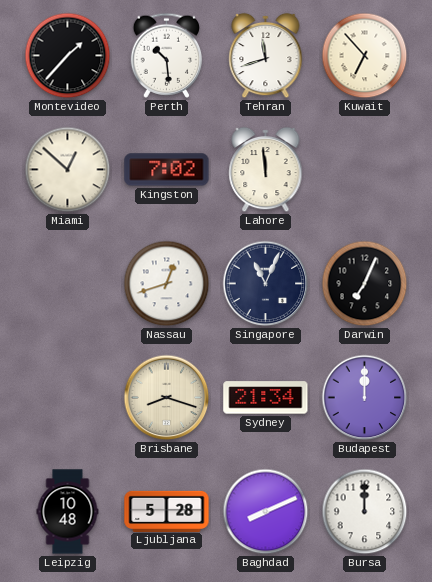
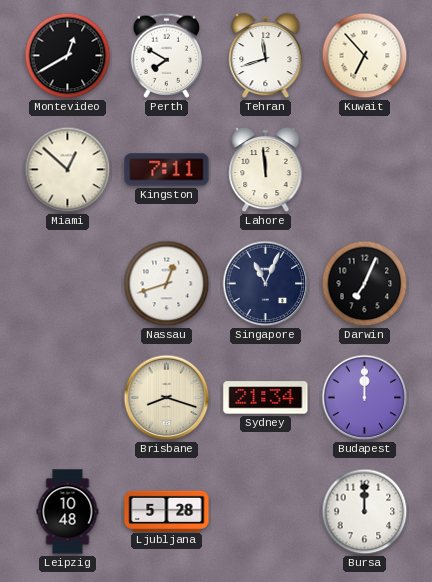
Montevideo: 1:37 -> 12:40 (68, 56)
Perth: 10:29 -> 7:50 (167, 55)
Kingston: 7:02 -> 7:11 (167, 170)
Baghdad: 8:11 -> none (266, 512)
